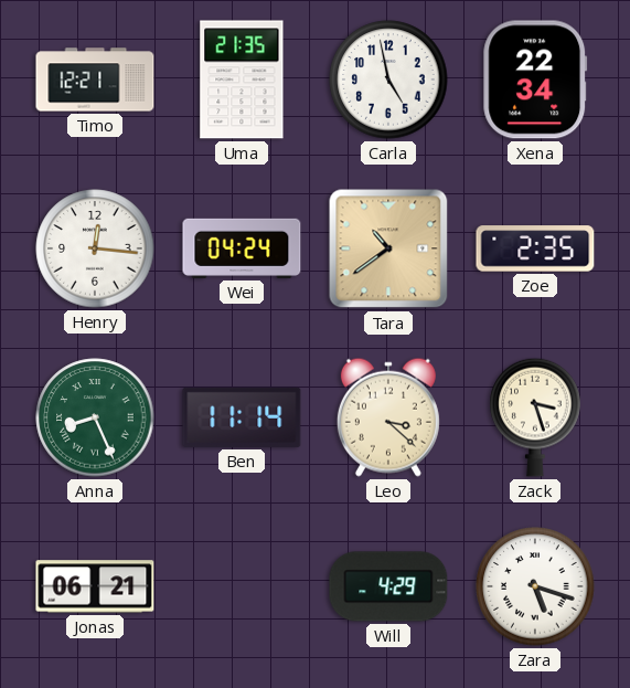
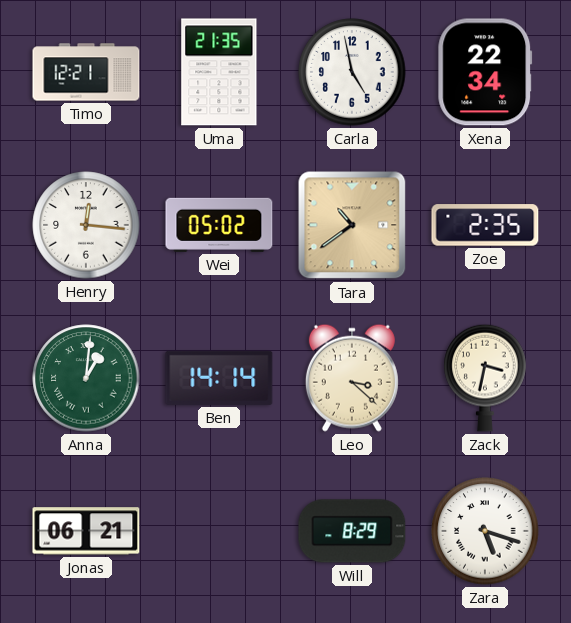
Wei: 04:24 -> 05:02 (219, 225)
Anna: 8:26 -> 1:01 (86, 378)
Ben: 11:14 -> 14:14 (219, 378)
Zack: 3:27 -> 3:32 (485, 378)
Will: 4:29 -> 8:29 (352, 531)
